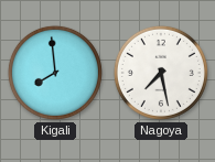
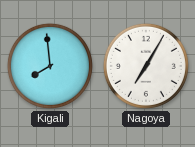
Nagoya: 7:28 -> 7:05 (146, 66)
